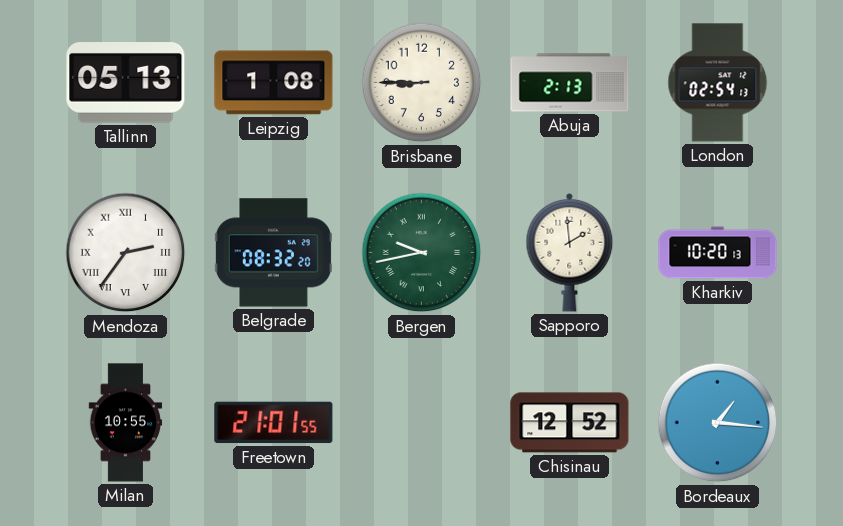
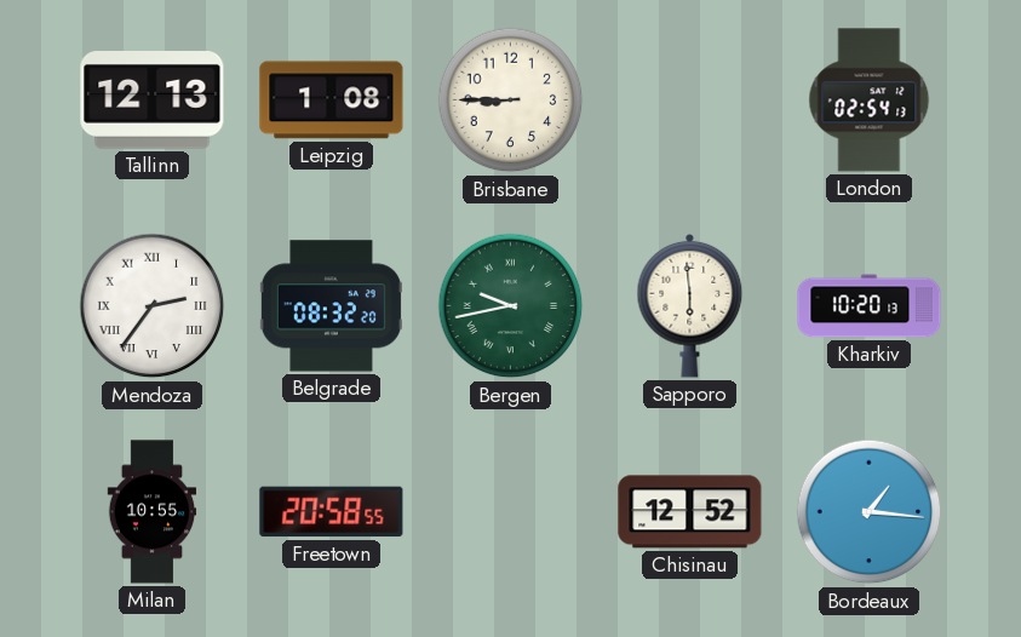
Tallinn: 05:13 -> 12:13 (153, 101)
Abuja: 2:13 -> none (570, 83)
Sapporo: 1:59 -> 5:59 (690, 305)
Freetown: 21:01 -> 20:58 (332, 512)
